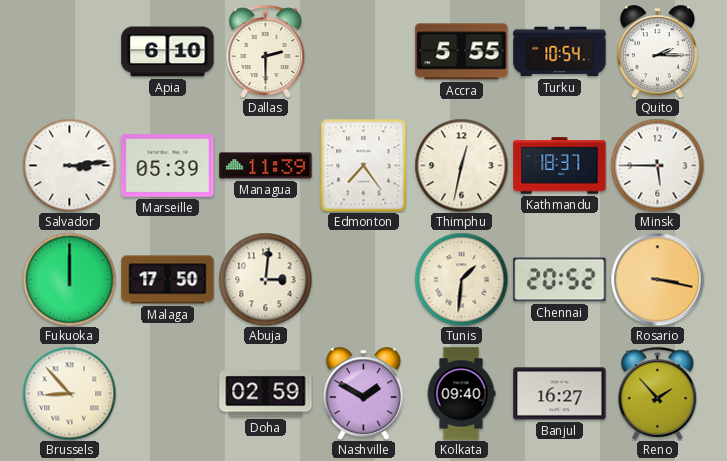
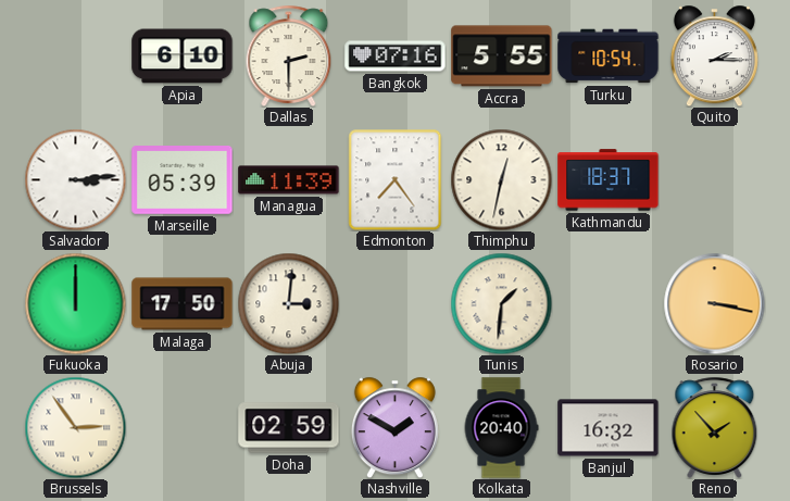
Bangkok: none -> 07:16 (396, 57)
Minsk: 5:45 -> none (657, 165)
Chennai: 20:52 -> none (560, 280)
Brussels: 8:53 -> 2:54 (75, 427)
Kolkata: 09:40 -> 20:40 (501, 428)
Banjul: 16:27 -> 16:32 (609, 428)
